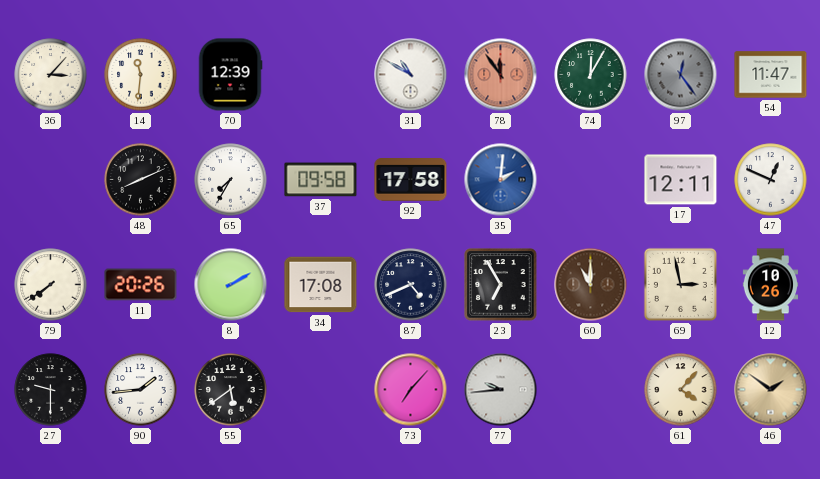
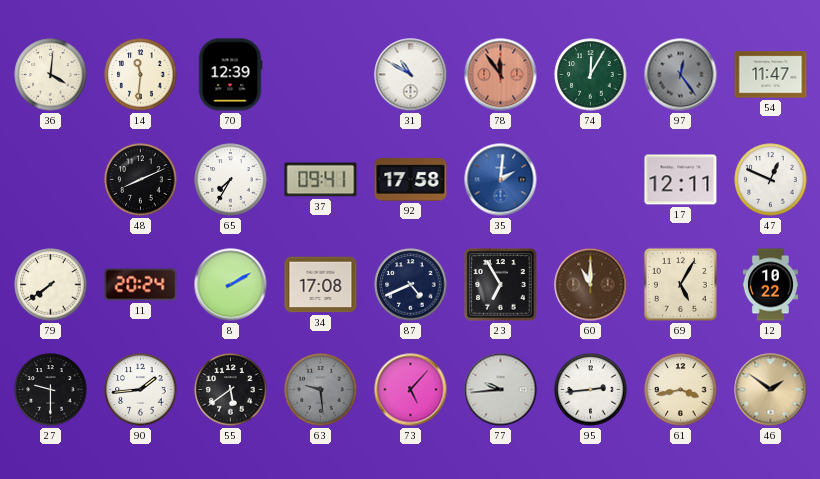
36: 3:07 -> 4:01 (51, 75)
37: 09:58 -> 09:41 (321, 180)
11: 20:26 -> 20:24 (141, 285)
69: 2:58 -> 5:05 (680, 284)
12: 10:26 -> 10:22 (770, 285)
63: none -> 9:29 (321, 390)
73: 7:07 -> 5:07 (411, 390)
95: none -> 2:44 (591, 390)
61: 4:07 -> 3:43 (681, 390)
